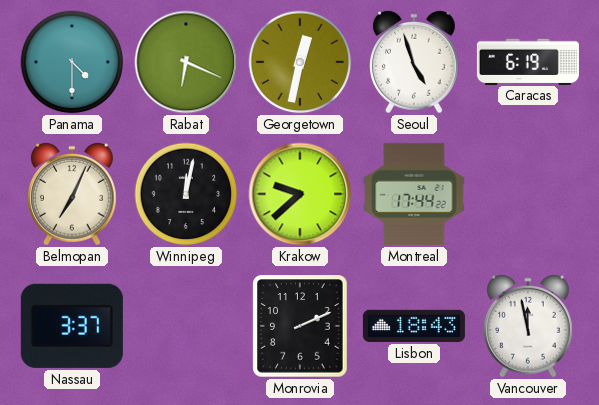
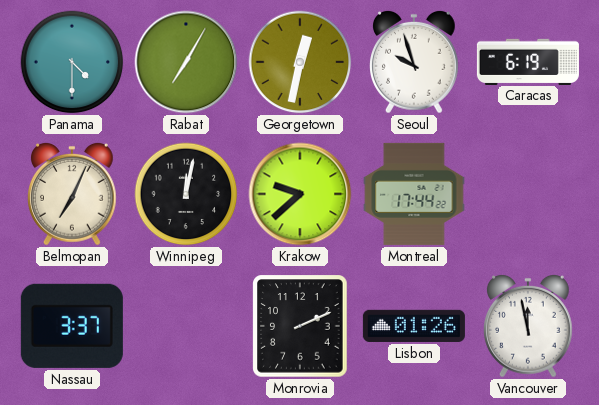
Rabat: 6:19 -> 7:05 (186, 62)
Seoul: 4:57 -> 9:57 (415, 62)
Lisbon: 18:43 -> 01:26 (414, 326)
